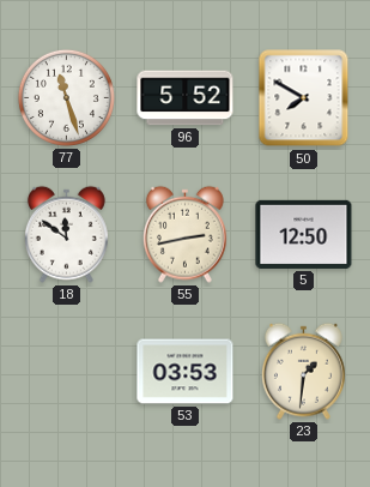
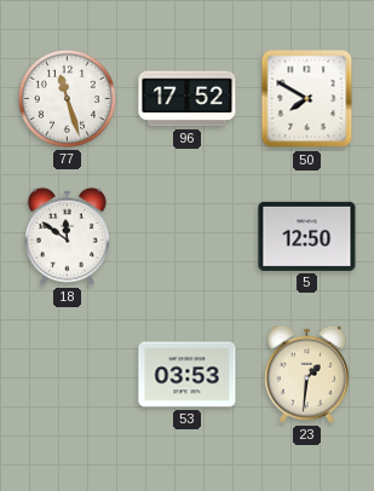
96: 5:52 -> 17:52 (188, 99)
55: 2:43 -> none (184, 234)
